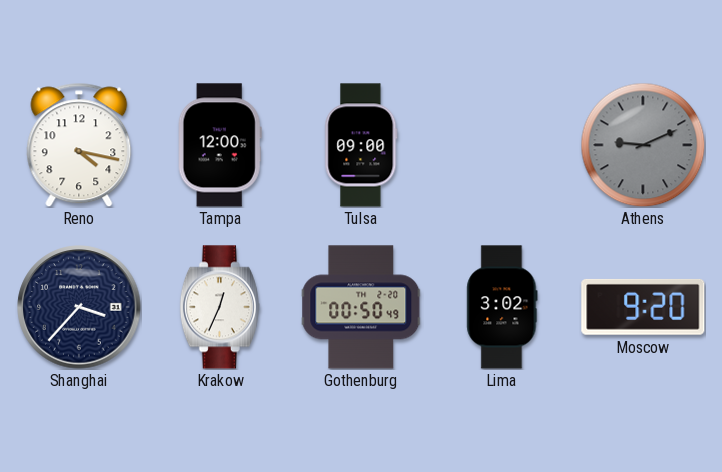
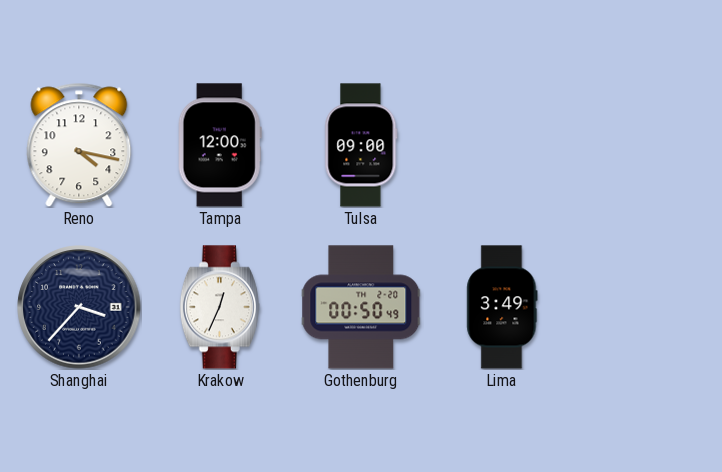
Athens: 9:11 -> none (643, 145)
Lima: 3:02 -> 3:49 (502, 307)
Moscow: 9:20 -> none (643, 307)
